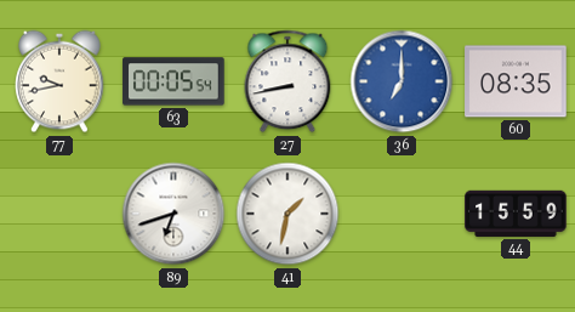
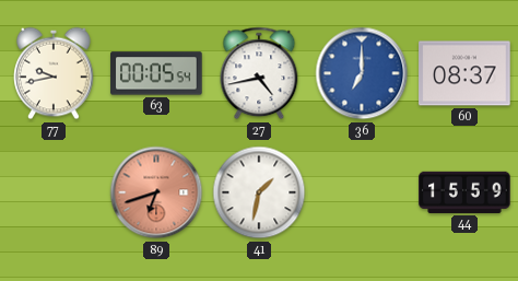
27: 8:43 -> 4:43 (259, 73)
60: 08:35 -> 08:37 (464, 73)
89 dial: white -> salmon (156, 192)
